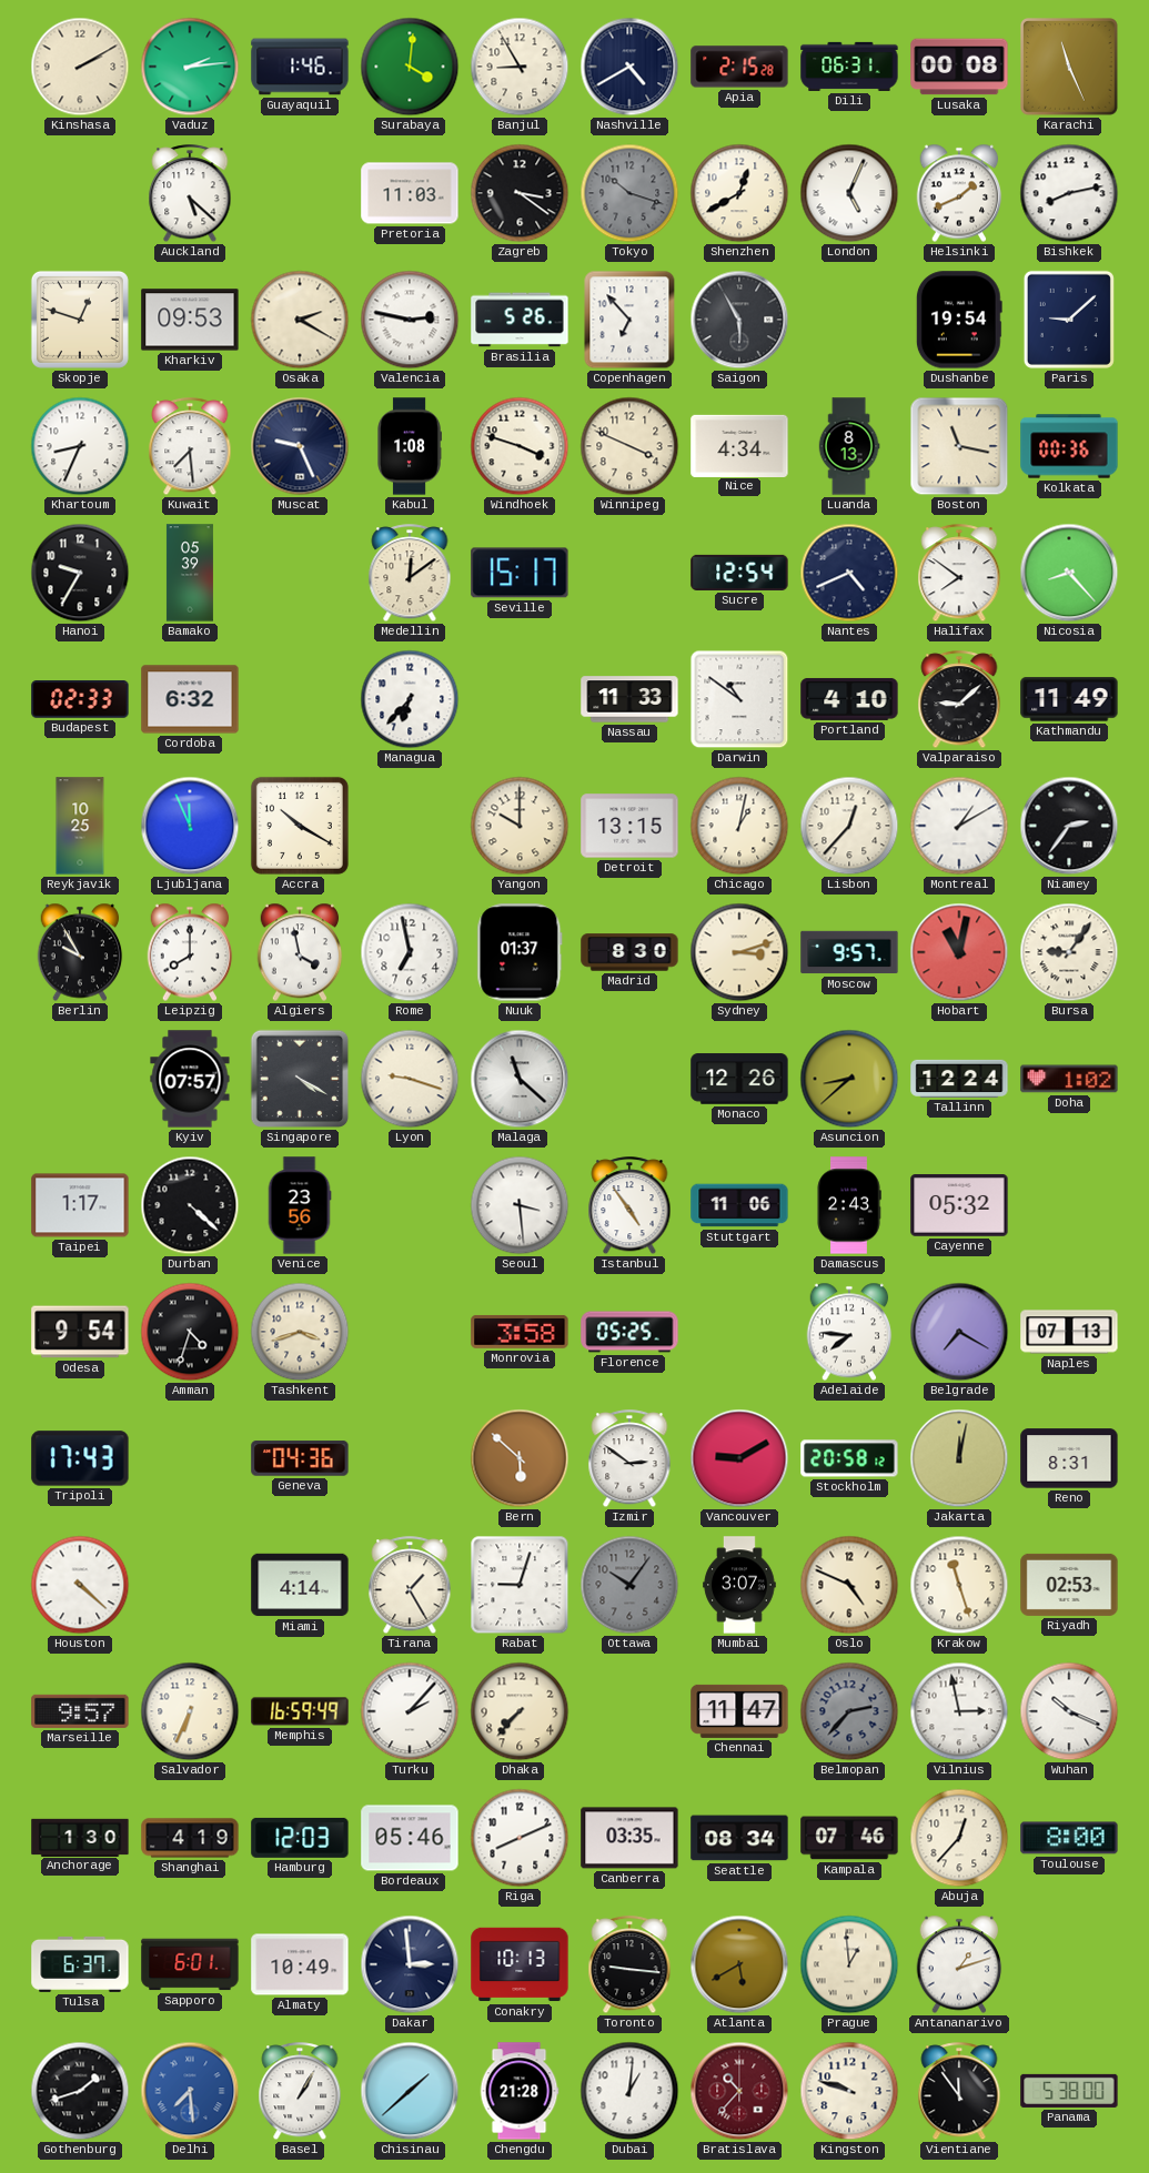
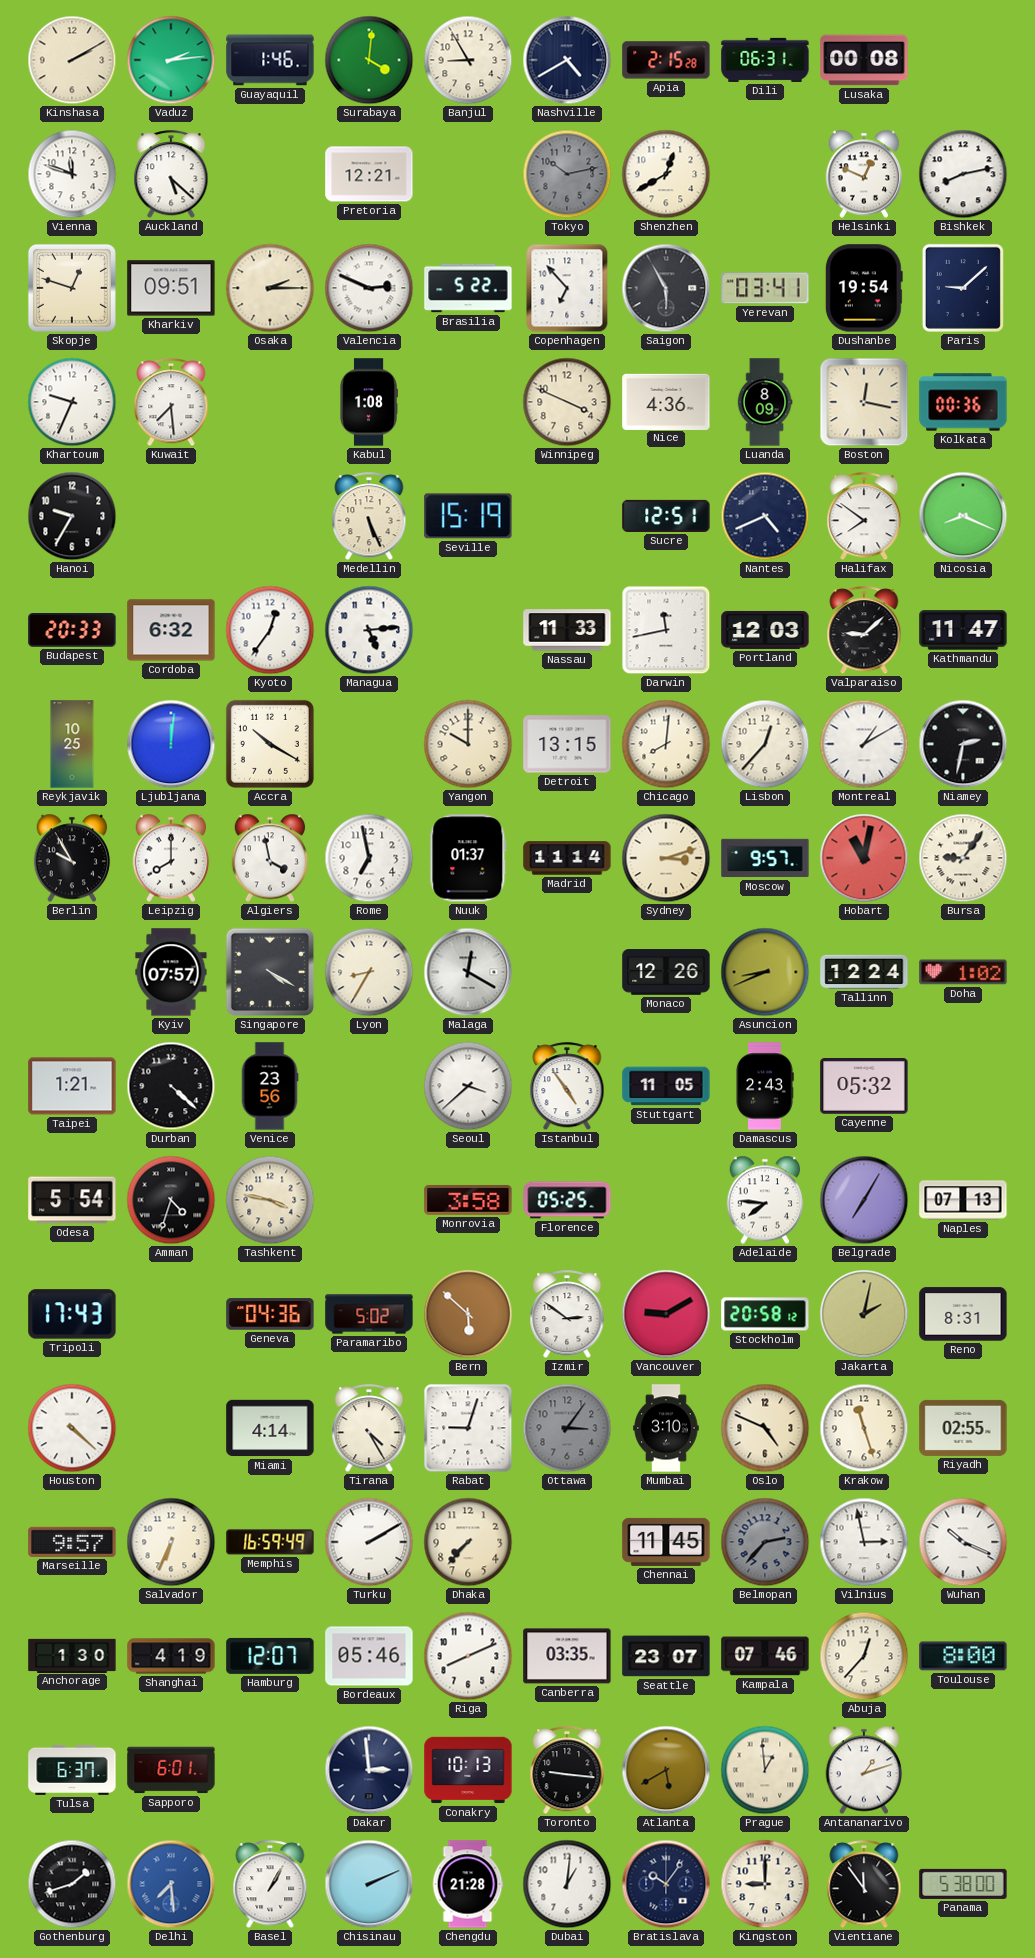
Karachi: 11:26 -> none (1070, 68)
Vienna: none -> 11:48 (72, 174)
Pretoria: 11:03 -> 12:21 (369, 174)
Zagreb: 3:21 -> none (520, 193)
Tokyo: 10:18 -> 10:13 (567, 174)
London: 5:04 -> none (849, 193)
Helsinki: 1:41 -> 12:49 (864, 174)
Kharkiv: 09:53 -> 09:51 (171, 288)
Osaka: 2:20 -> 2:15 (270, 288)
Valencia: 2:47 -> 2:49 (369, 288)
Brasilia: 5:26 -> 5:22 (468, 288)
Yerevan: none -> 03:41 (765, 288)
Khartoum: 8:34 -> 9:34 (72, 402)
Muscat: 9:26 -> none (300, 446)
Windhoek: 3:48 -> none (520, 446)
Nice: 4:34 -> 4:36 (666, 401)
Luanda: 8:13 -> 8:09 (765, 402)
Boston: 11:17 -> 12:17 (864, 402)
Bamako: 05:39 -> none (190, 573)
Medellin: 12:09 -> 5:26 (369, 517)
Seville: 15:17 -> 15:19 (468, 516)
Sucre: 12:54 -> 12:51 (666, 516)
Nicosia: 8:23 -> 8:19 (963, 516)
Budapest: 02:33 -> 20:33 (72, 630)
Kyoto: none -> 12:36 (270, 630)
Managua: 6:37 -> 5:14 (369, 630)
Darwin: 10:51 -> 11:43 (666, 630)
Portland: 4:10 -> 12:03 (765, 630)
Kathmandu: 11:49 -> 11:47 (963, 630)
Ljubljana: 11:56 -> 12:01 (171, 744)
Chicago: 1:02 -> 8:01 (666, 744)
Niamey: 2:36 -> 2:32 (963, 744)
Madrid: 8:30 -> 11:14 (567, 858)
Lyon: 9:18 -> 8:35 (369, 972)
Malaga: 11:22 -> 12:20 (468, 972)
Asuncion: 8:38 -> 8:41 (765, 972)
Taipei: 1:17 -> 1:21 (72, 1086)
Seoul: 3:29 -> 3:38 (468, 1086)
Stuttgart: 11:06 -> 11:05 (666, 1086)
Odesa: 9:54 -> 5:54 (72, 1200)
Tashkent: 3:42 -> 3:47 (270, 1200)
Belgrade: 7:20 -> 7:05 (864, 1200)
Paramaribo: none -> 5:02 (369, 1314)
Jakarta: 12:02 -> 2:02 (864, 1314)
Tirana: 1:25 -> 4:25 (369, 1429)
Ottawa: 10:06 -> 3:06 (567, 1428)
Mumbai: 3:07 -> 3:10 (666, 1428)
Riyadh: 02:53 -> 02:55 (963, 1428)
Turku: 2:07 -> 2:10 (369, 1542)
Chennai: 11:47 -> 11:45 (666, 1542)
Hamburg: 12:03 -> 12:07 (270, 1656)
Seattle: 08:34 -> 23:07 (666, 1656)
Almaty: 10:49 -> none (300, 1964)
Chisinau: 1:38 -> 2:11 (369, 1884)
Bratislava: 10:37 -> 10:06 (666, 1884)
Bratislava dial: burgundy -> navy (666, 1884)
Kingston: 9:48 -> 9:00 (765, 1884)
